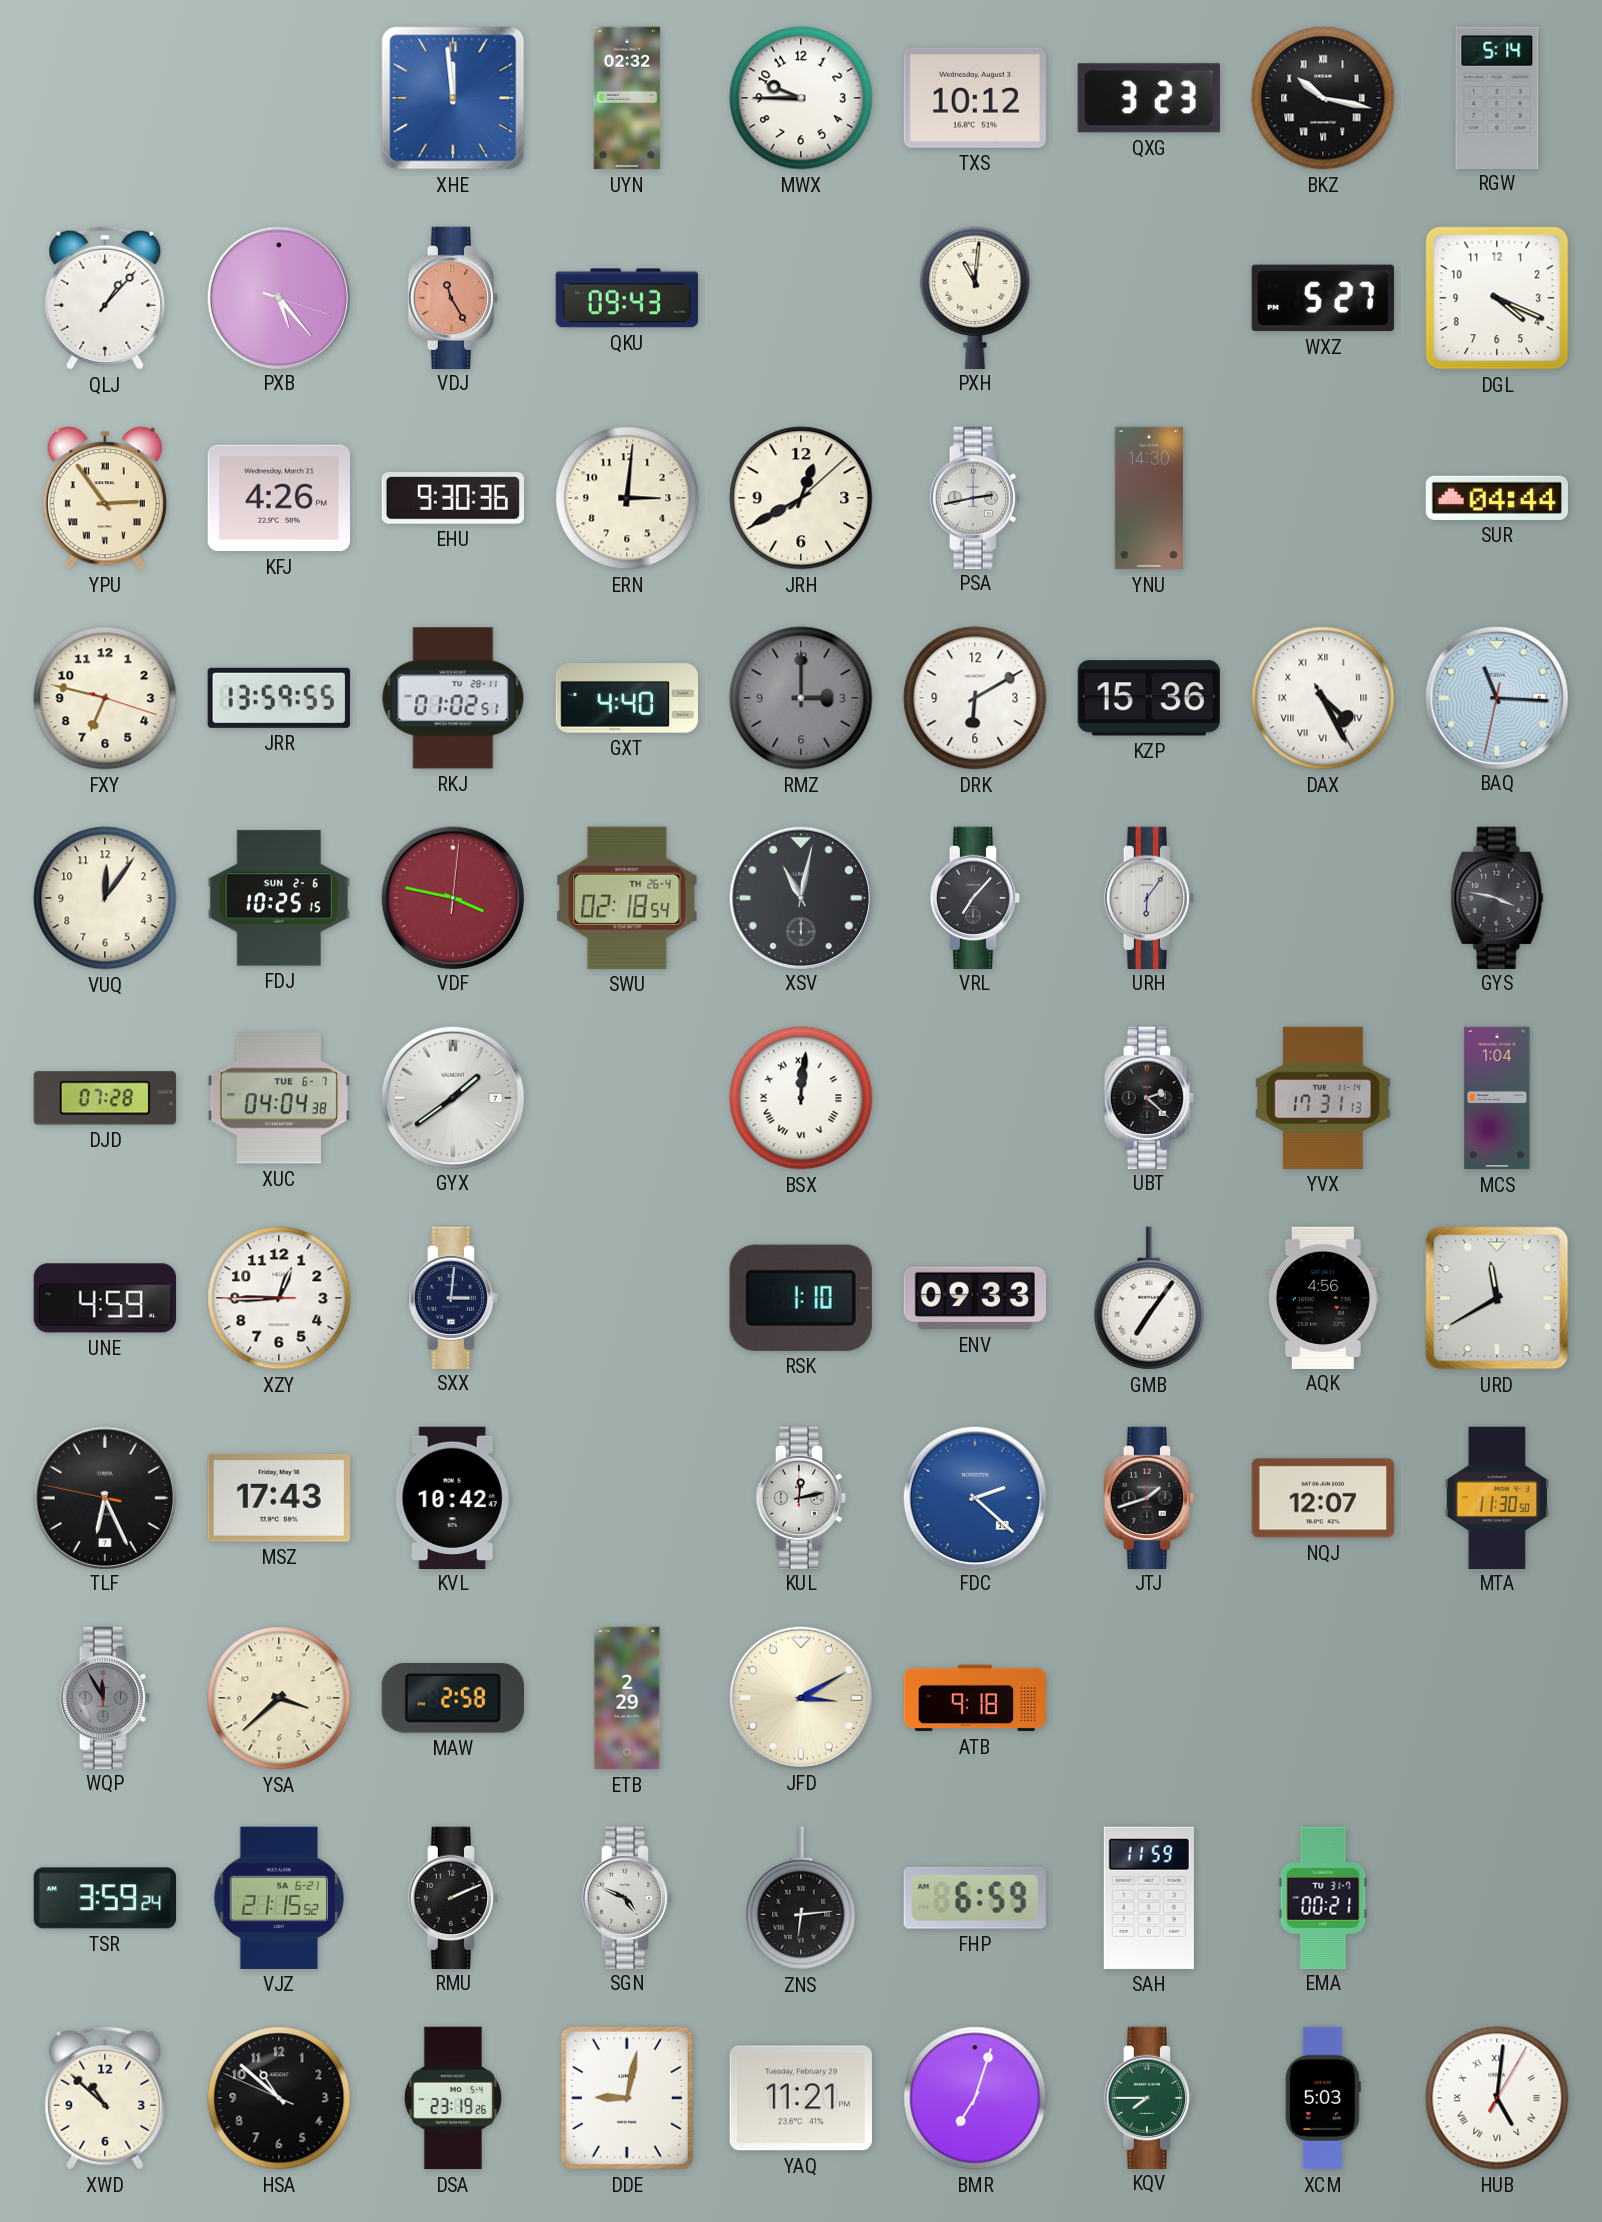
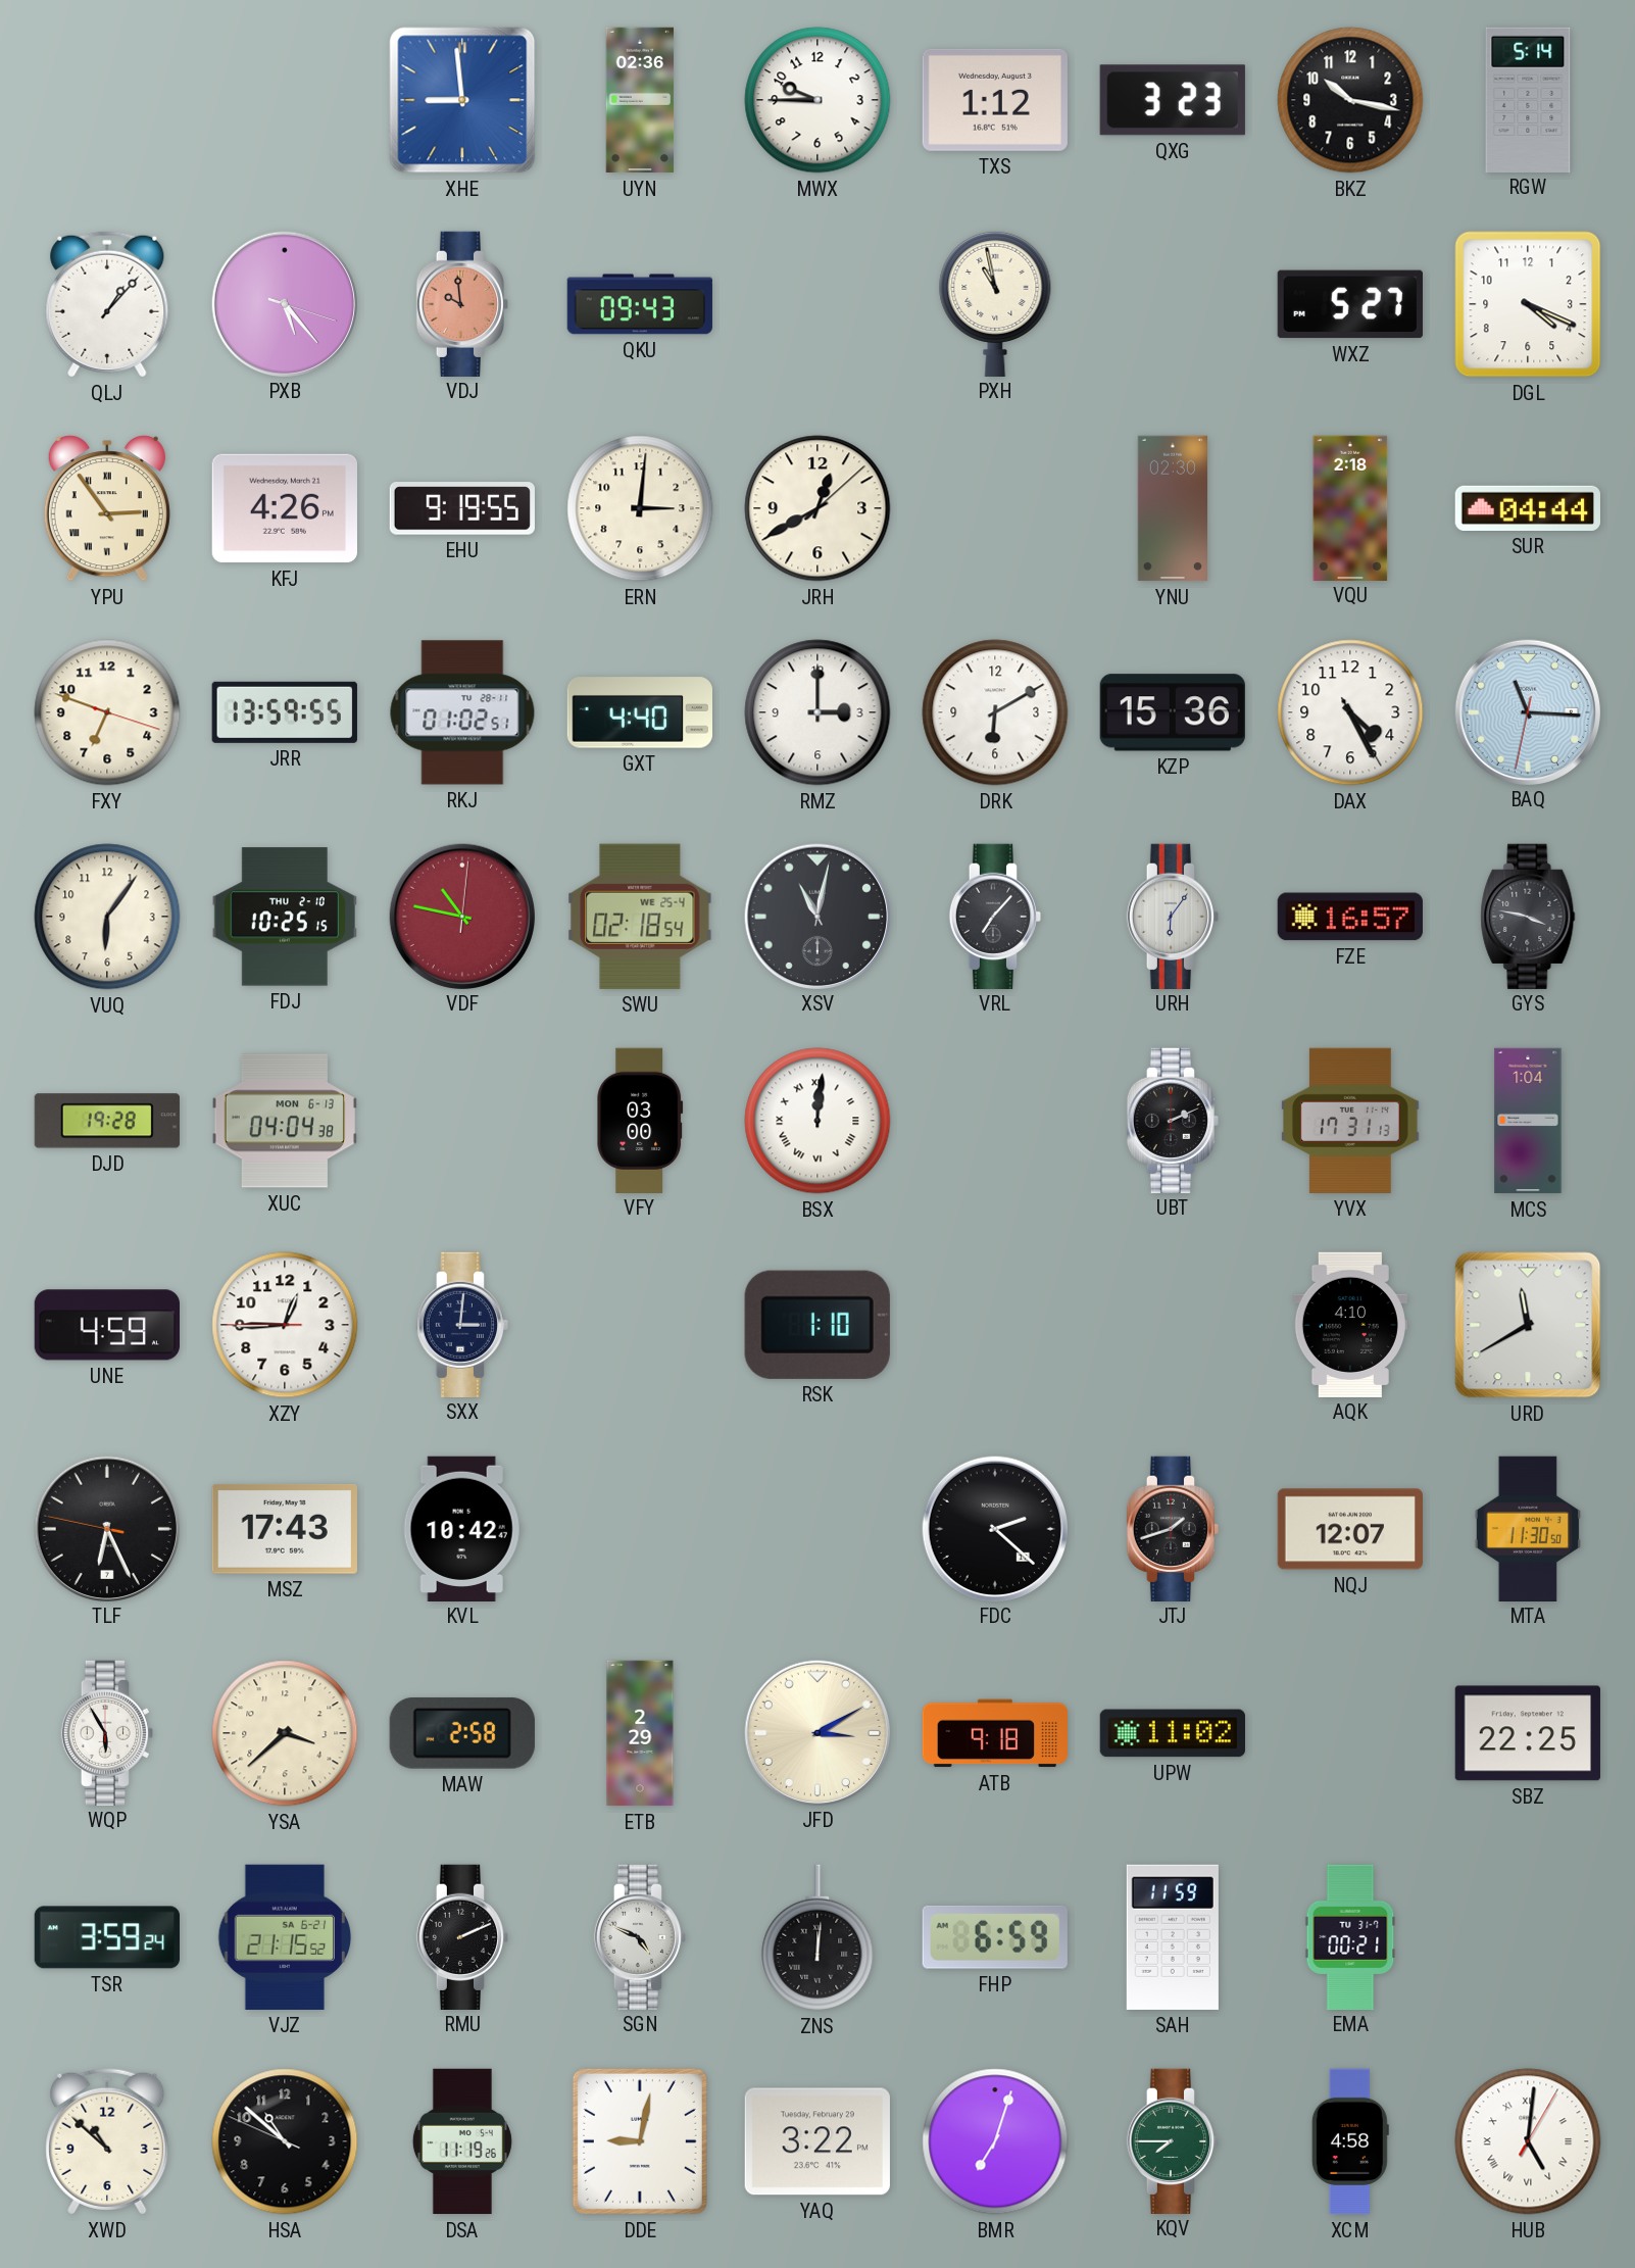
XHE: 11:59 -> 8:59 (462, 100)
UYN: 02:32 -> 02:36 (640, 100)
TXS: 10:12 -> 1:12 (995, 100)
BKZ numerals: Roman -> Arabic (1350, 100)
VDJ: 11:25 -> 9:59 (461, 303)
PXH: 11:01 -> 10:58 (995, 303)
EHU: 9:30 -> 9:19 (462, 508)
PSA: 2:43 -> none (974, 497)
YNU: 14:30 -> 02:30 (1173, 508)
VQU: none -> 2:18 (1350, 507)
FXY: 6:47 -> 6:48 (107, 712)
RMZ dial: grey -> white (817, 712)
DAX numerals: Roman -> Arabic (1350, 712)
VUQ: 12:06 -> 6:06 (107, 917)
FDJ date: SUN 2-6 -> THU 2-10 (285, 917)
VDF: 3:47 -> 10:47 (461, 916)
SWU date: TH 26-4 -> WE 25-4 (640, 917)
FZE: none -> 16:57 (1350, 917)
DJD: 07:28 -> 19:28 (107, 1121)
XUC date: TUE 6-7 -> MON 6-13 (285, 1121)
GYX: 1:39 -> none (452, 1097)
VFY: none -> 03:00 (640, 1120)
UBT: 2:22 -> 2:11 (1172, 1120)
ENV: 09:33 -> none (975, 1298)
GMB: 7:06 -> none (1149, 1298)
AQK: 4:56 -> 4:10 (1350, 1324)
KUL: 12:13 -> none (800, 1497)
FDC dial: blue -> black (994, 1528)
WQP: 11:55 -> 5:55 (106, 1732)
WQP dial: grey -> white (106, 1732)
UPW: none -> 11:02 (1173, 1733)
SBZ: none -> 22:25 (1528, 1733)
ZNS: 6:14 -> 12:01 (817, 1937)
DSA: 23:19 -> 11:19 (462, 2141)
YAQ: 11:21 -> 3:22 (817, 2141)
XCM: 5:03 -> 4:58 (1350, 2141)
